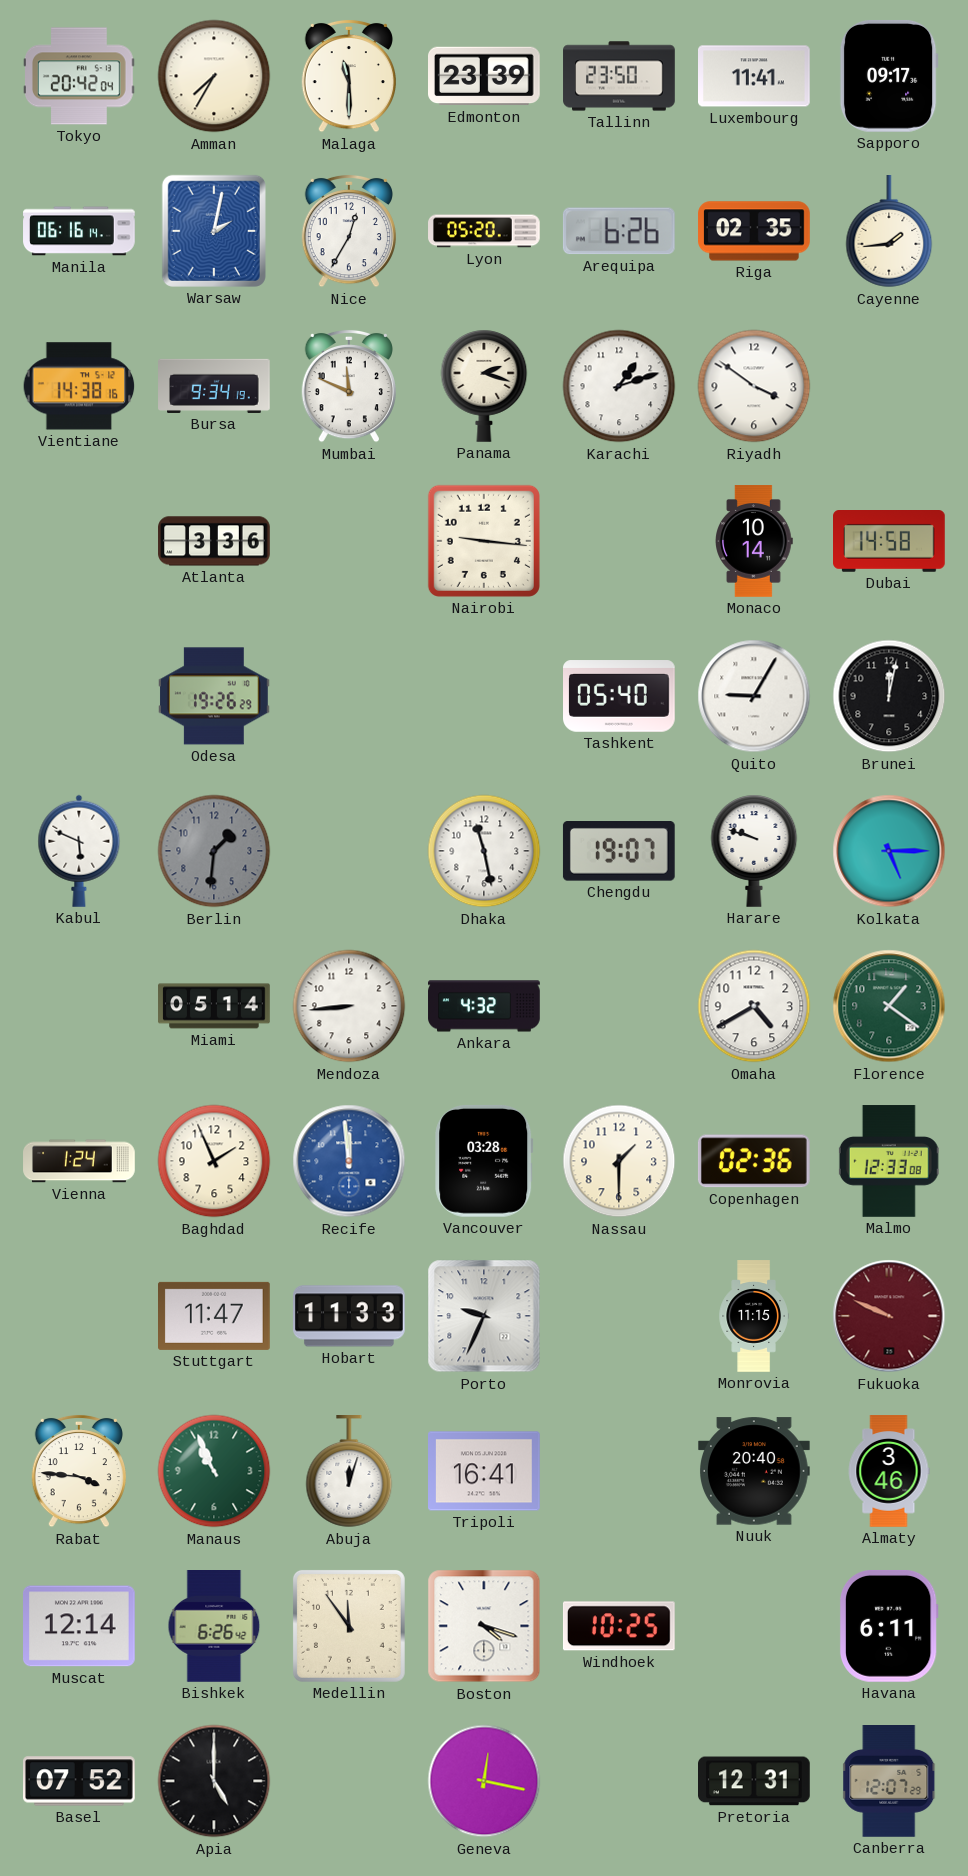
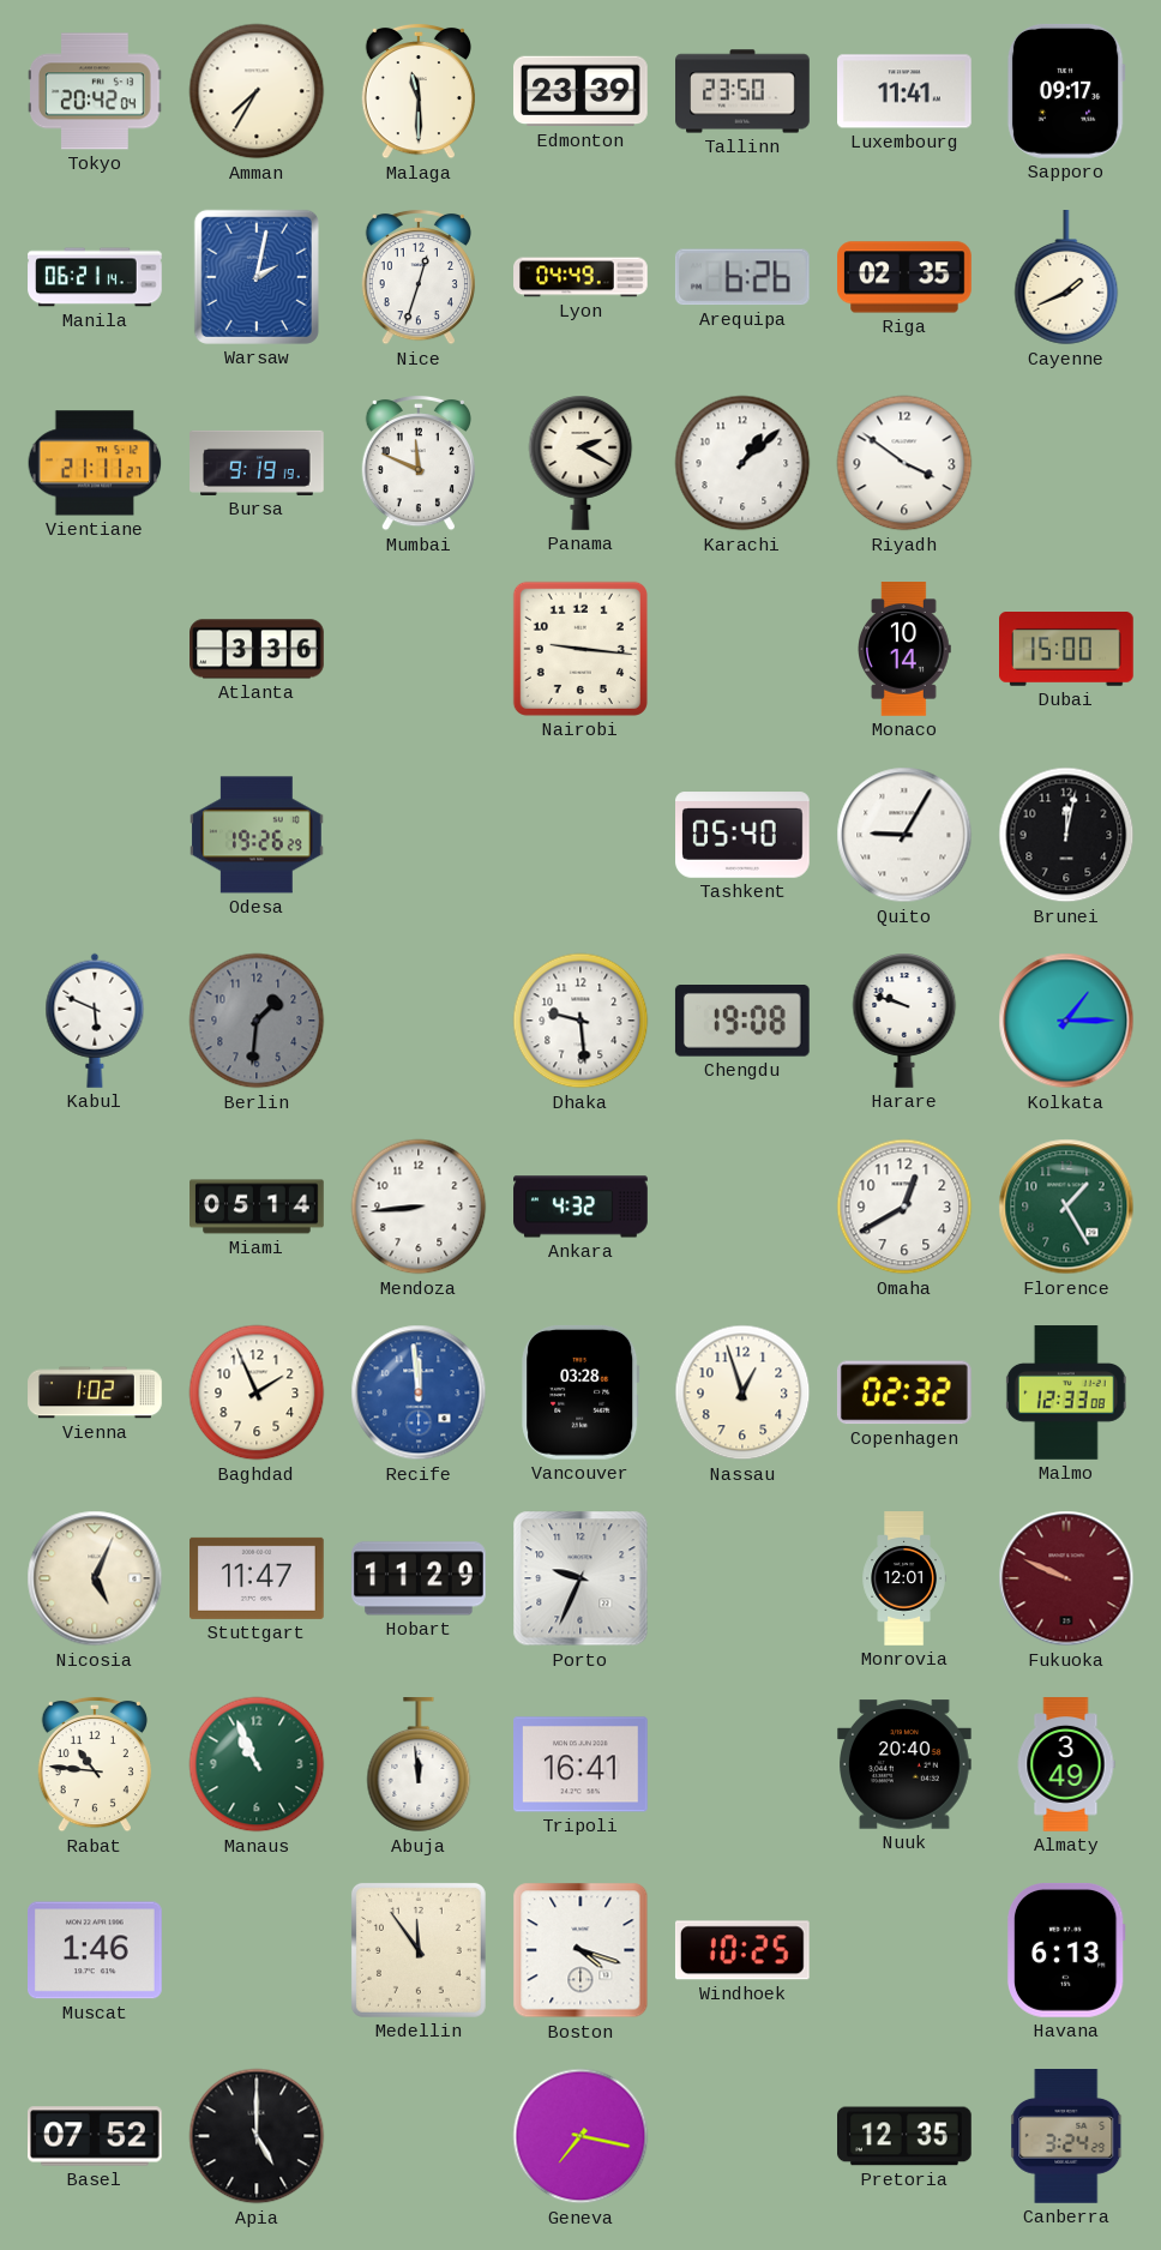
Manila: 06:16 -> 06:21 (95, 277)
Nice: 12:35 -> 12:33 (419, 277)
Lyon: 05:20 -> 04:49 (580, 277)
Cayenne: 1:44 -> 1:41 (1066, 278)
Vientiane: 14:38 -> 21:11 (95, 463)
Bursa: 9:34 -> 9:19 (257, 463)
Panama: 2:18 -> 2:20 (580, 463)
Karachi: 1:12 -> 1:08 (742, 463)
Dubai: 14:58 -> 15:00 (1067, 650)
Dhaka: 11:28 -> 9:29 (580, 1021)
Chengdu: 19:07 -> 19:08 (742, 1022)
Kolkata: 5:15 -> 1:15 (1066, 1021)
Omaha: 4:40 -> 12:40 (904, 1207)
Florence: 1:21 -> 1:25 (1066, 1207)
Vienna: 1:24 -> 1:02 (95, 1392)
Nassau: 1:30 -> 12:57 (742, 1392)
Copenhagen: 02:36 -> 02:32 (904, 1392)
Nicosia: none -> 5:04 (95, 1578)
Hobart: 11:33 -> 11:29 (420, 1578)
Monrovia: 11:15 -> 12:01 (904, 1578)
Rabat: 3:46 -> 10:46 (95, 1764)
Abuja: 12:03 -> 11:59 (419, 1765)
Almaty: 3:46 -> 3:49 (1066, 1764)
Muscat: 12:14 -> 1:46 (96, 1950)
Bishkek: 6:26 -> none (214, 1627)
Havana: 6:11 -> 6:13 (1066, 1950)
Geneva: 12:17 -> 7:17 (580, 2136)
Pretoria: 12:31 -> 12:35 (906, 2136)
Canberra: 12:07 -> 3:24 (1067, 2137)
